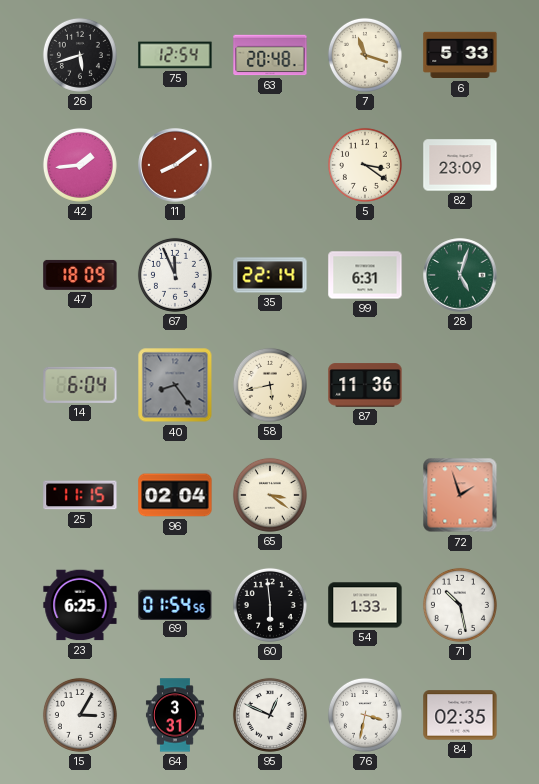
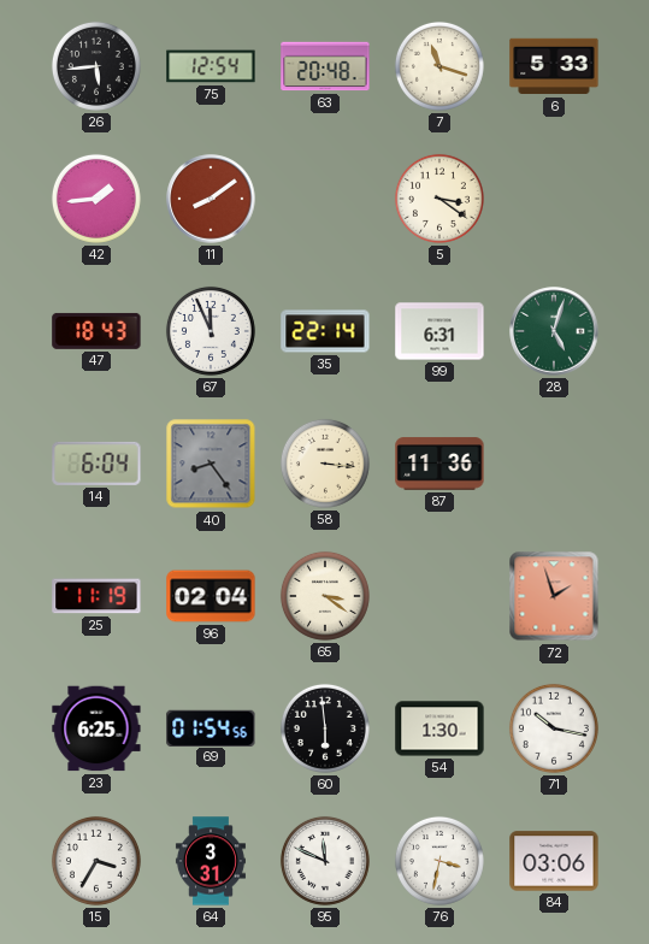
26: 5:42 -> 5:44 (96, 66)
82: 23:09 -> none (460, 165)
47: 18:09 -> 18:43 (96, 331)
58: 5:43 -> 3:16 (325, 464)
25: 11:15 -> 11:19 (96, 596)
54: 1:33 -> 1:30 (439, 728)
71: 10:28 -> 10:17 (554, 728)
15: 3:05 -> 3:35 (96, 861)
95: 12:49 -> 11:49 (325, 861)
84: 02:35 -> 03:06 (554, 861)
